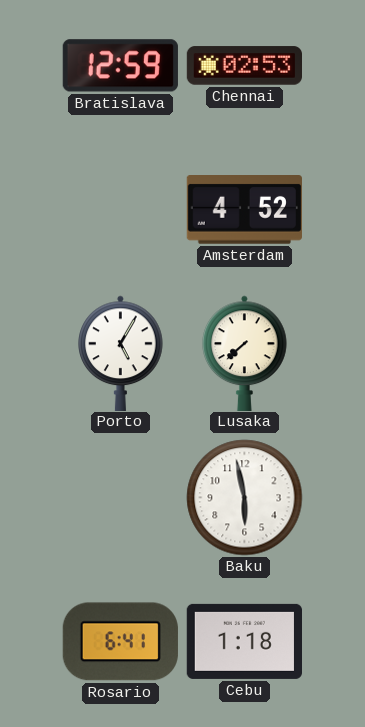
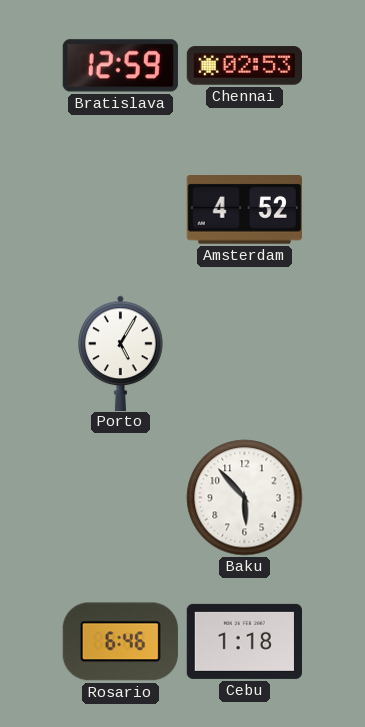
Lusaka: 7:38 -> none (245, 353)
Baku: 5:58 -> 5:53 (245, 498)
Rosario: 6:41 -> 6:46 (120, 642)
